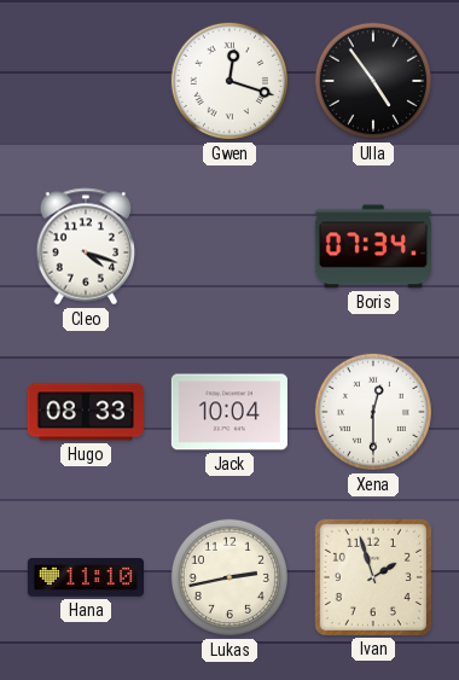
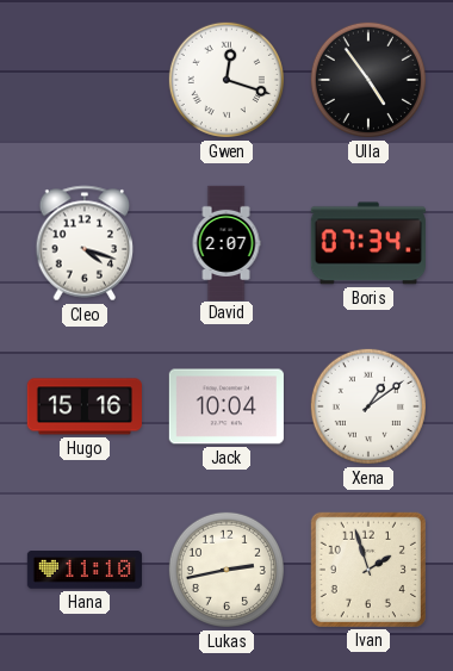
David: none -> 2:07 (226, 242)
Hugo: 08:33 -> 15:16 (85, 406)
Xena: 12:30 -> 1:09 (368, 406)
